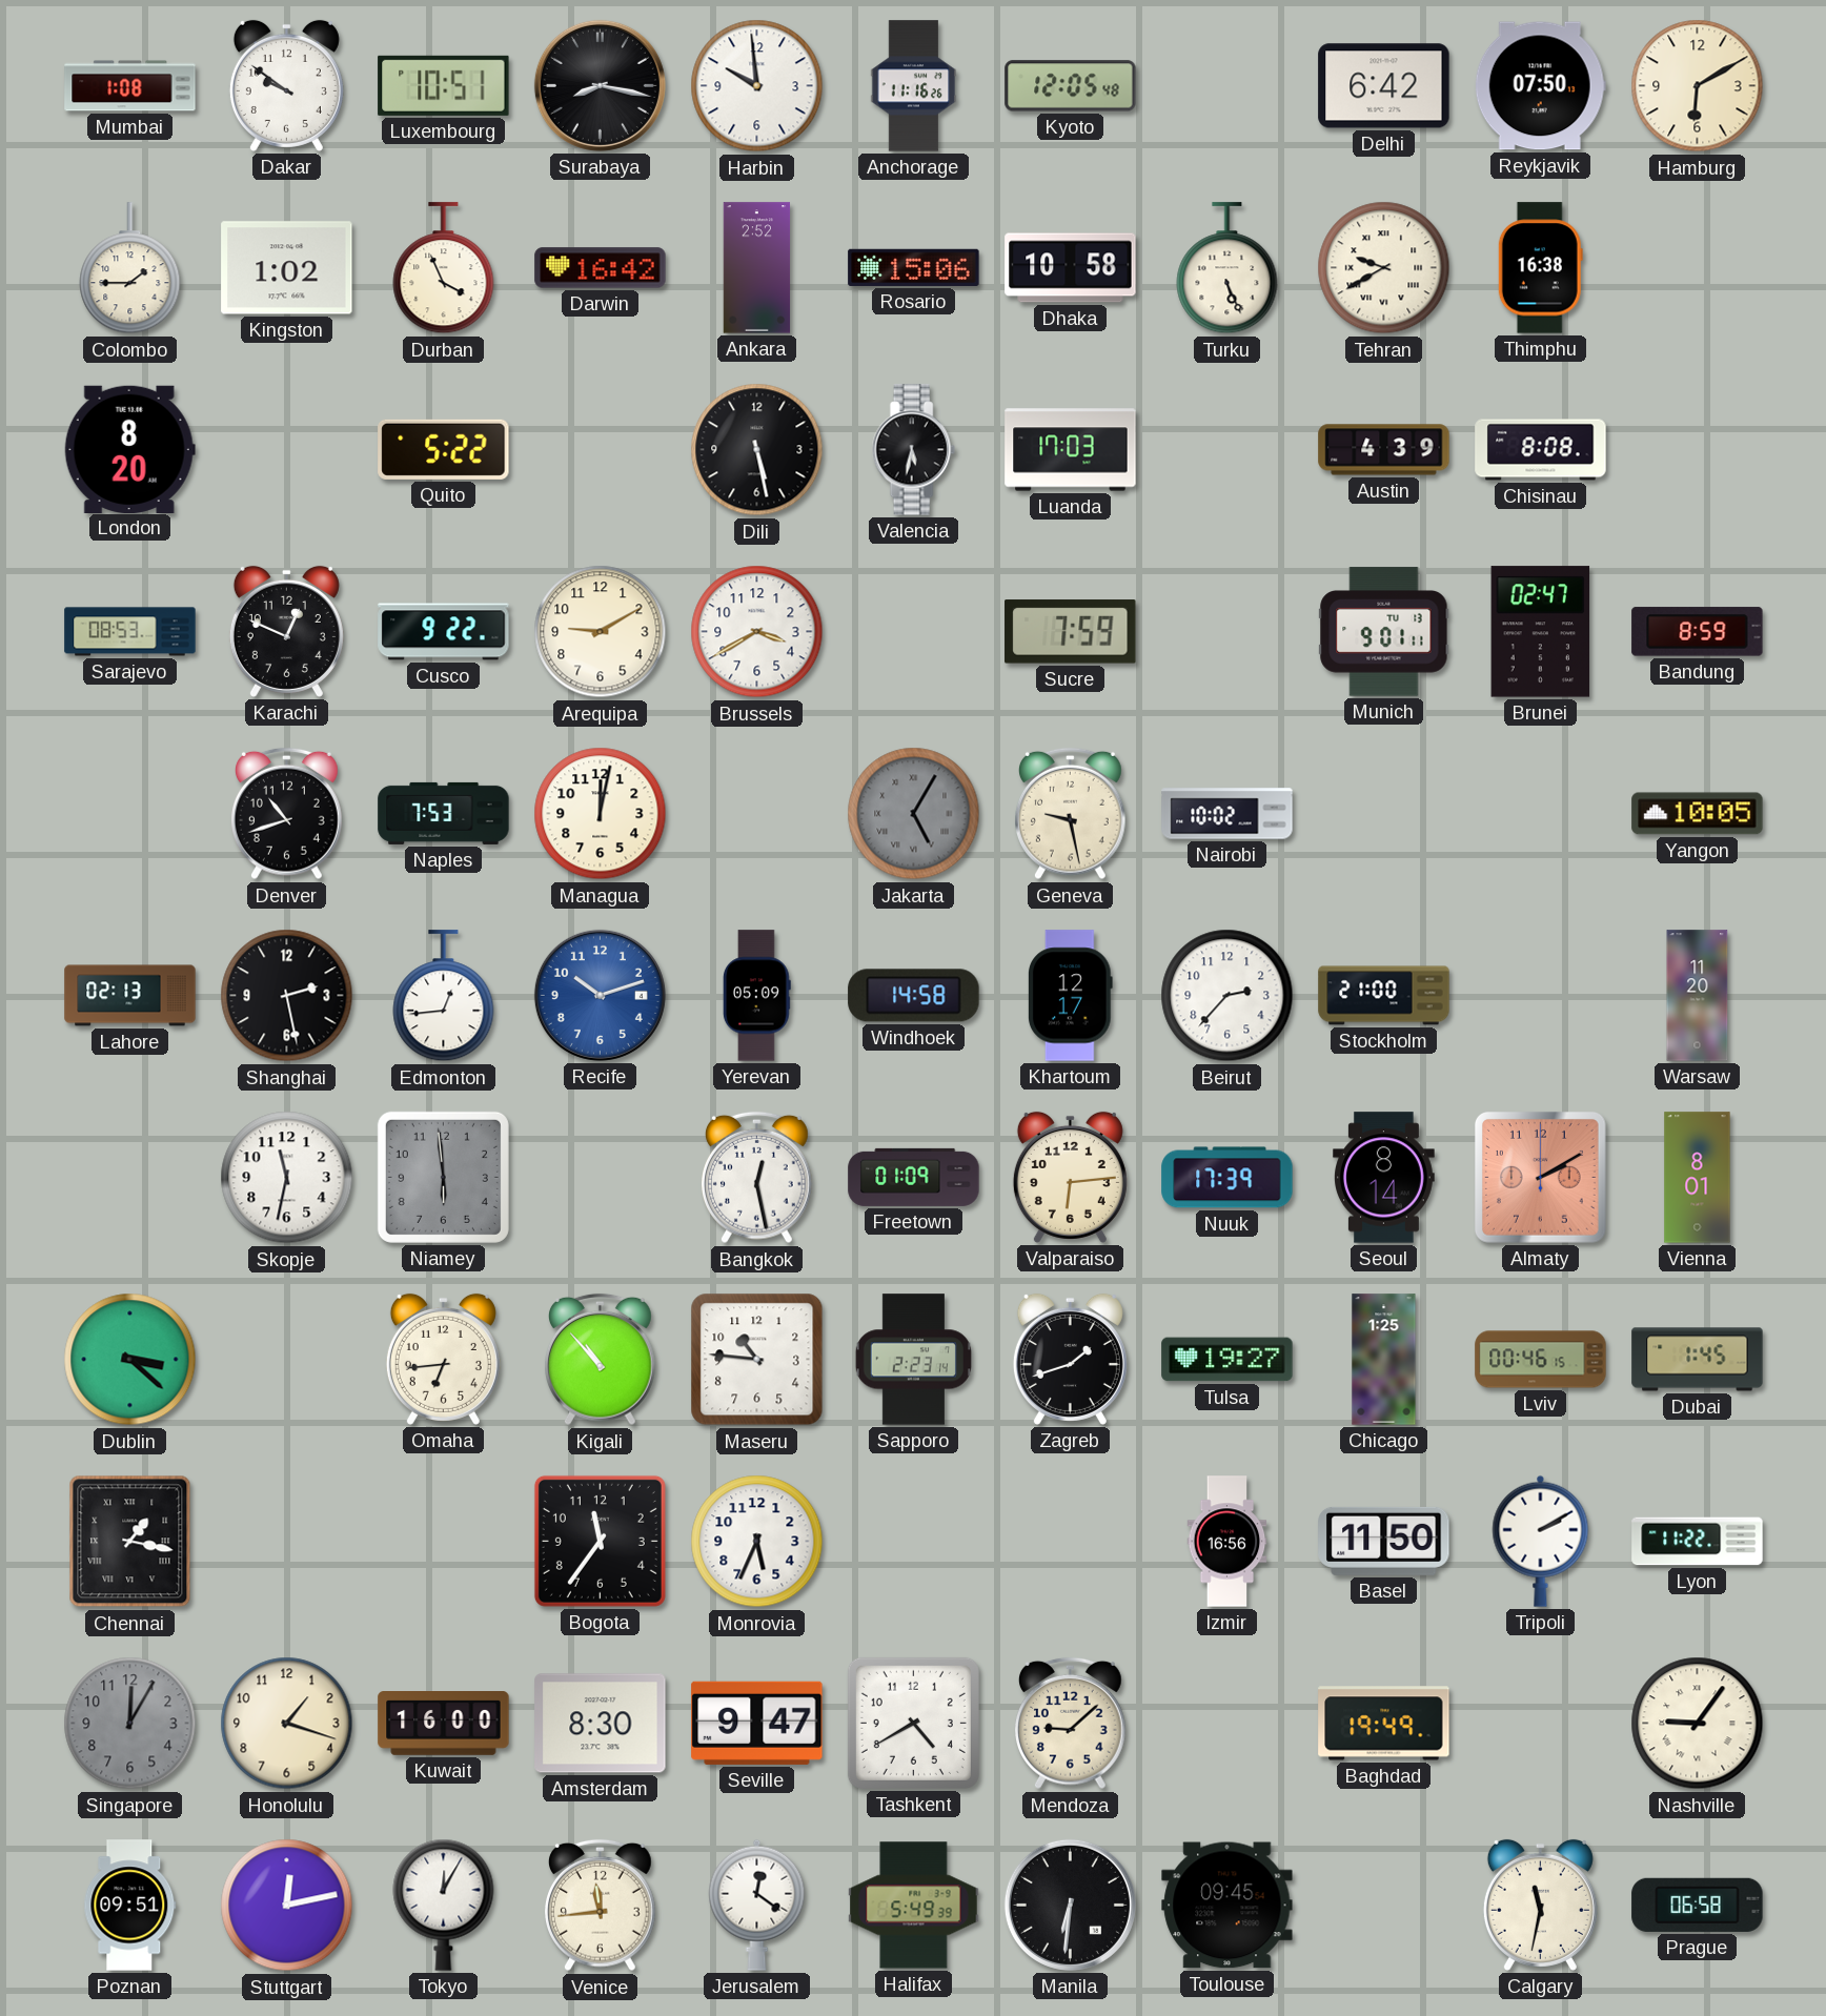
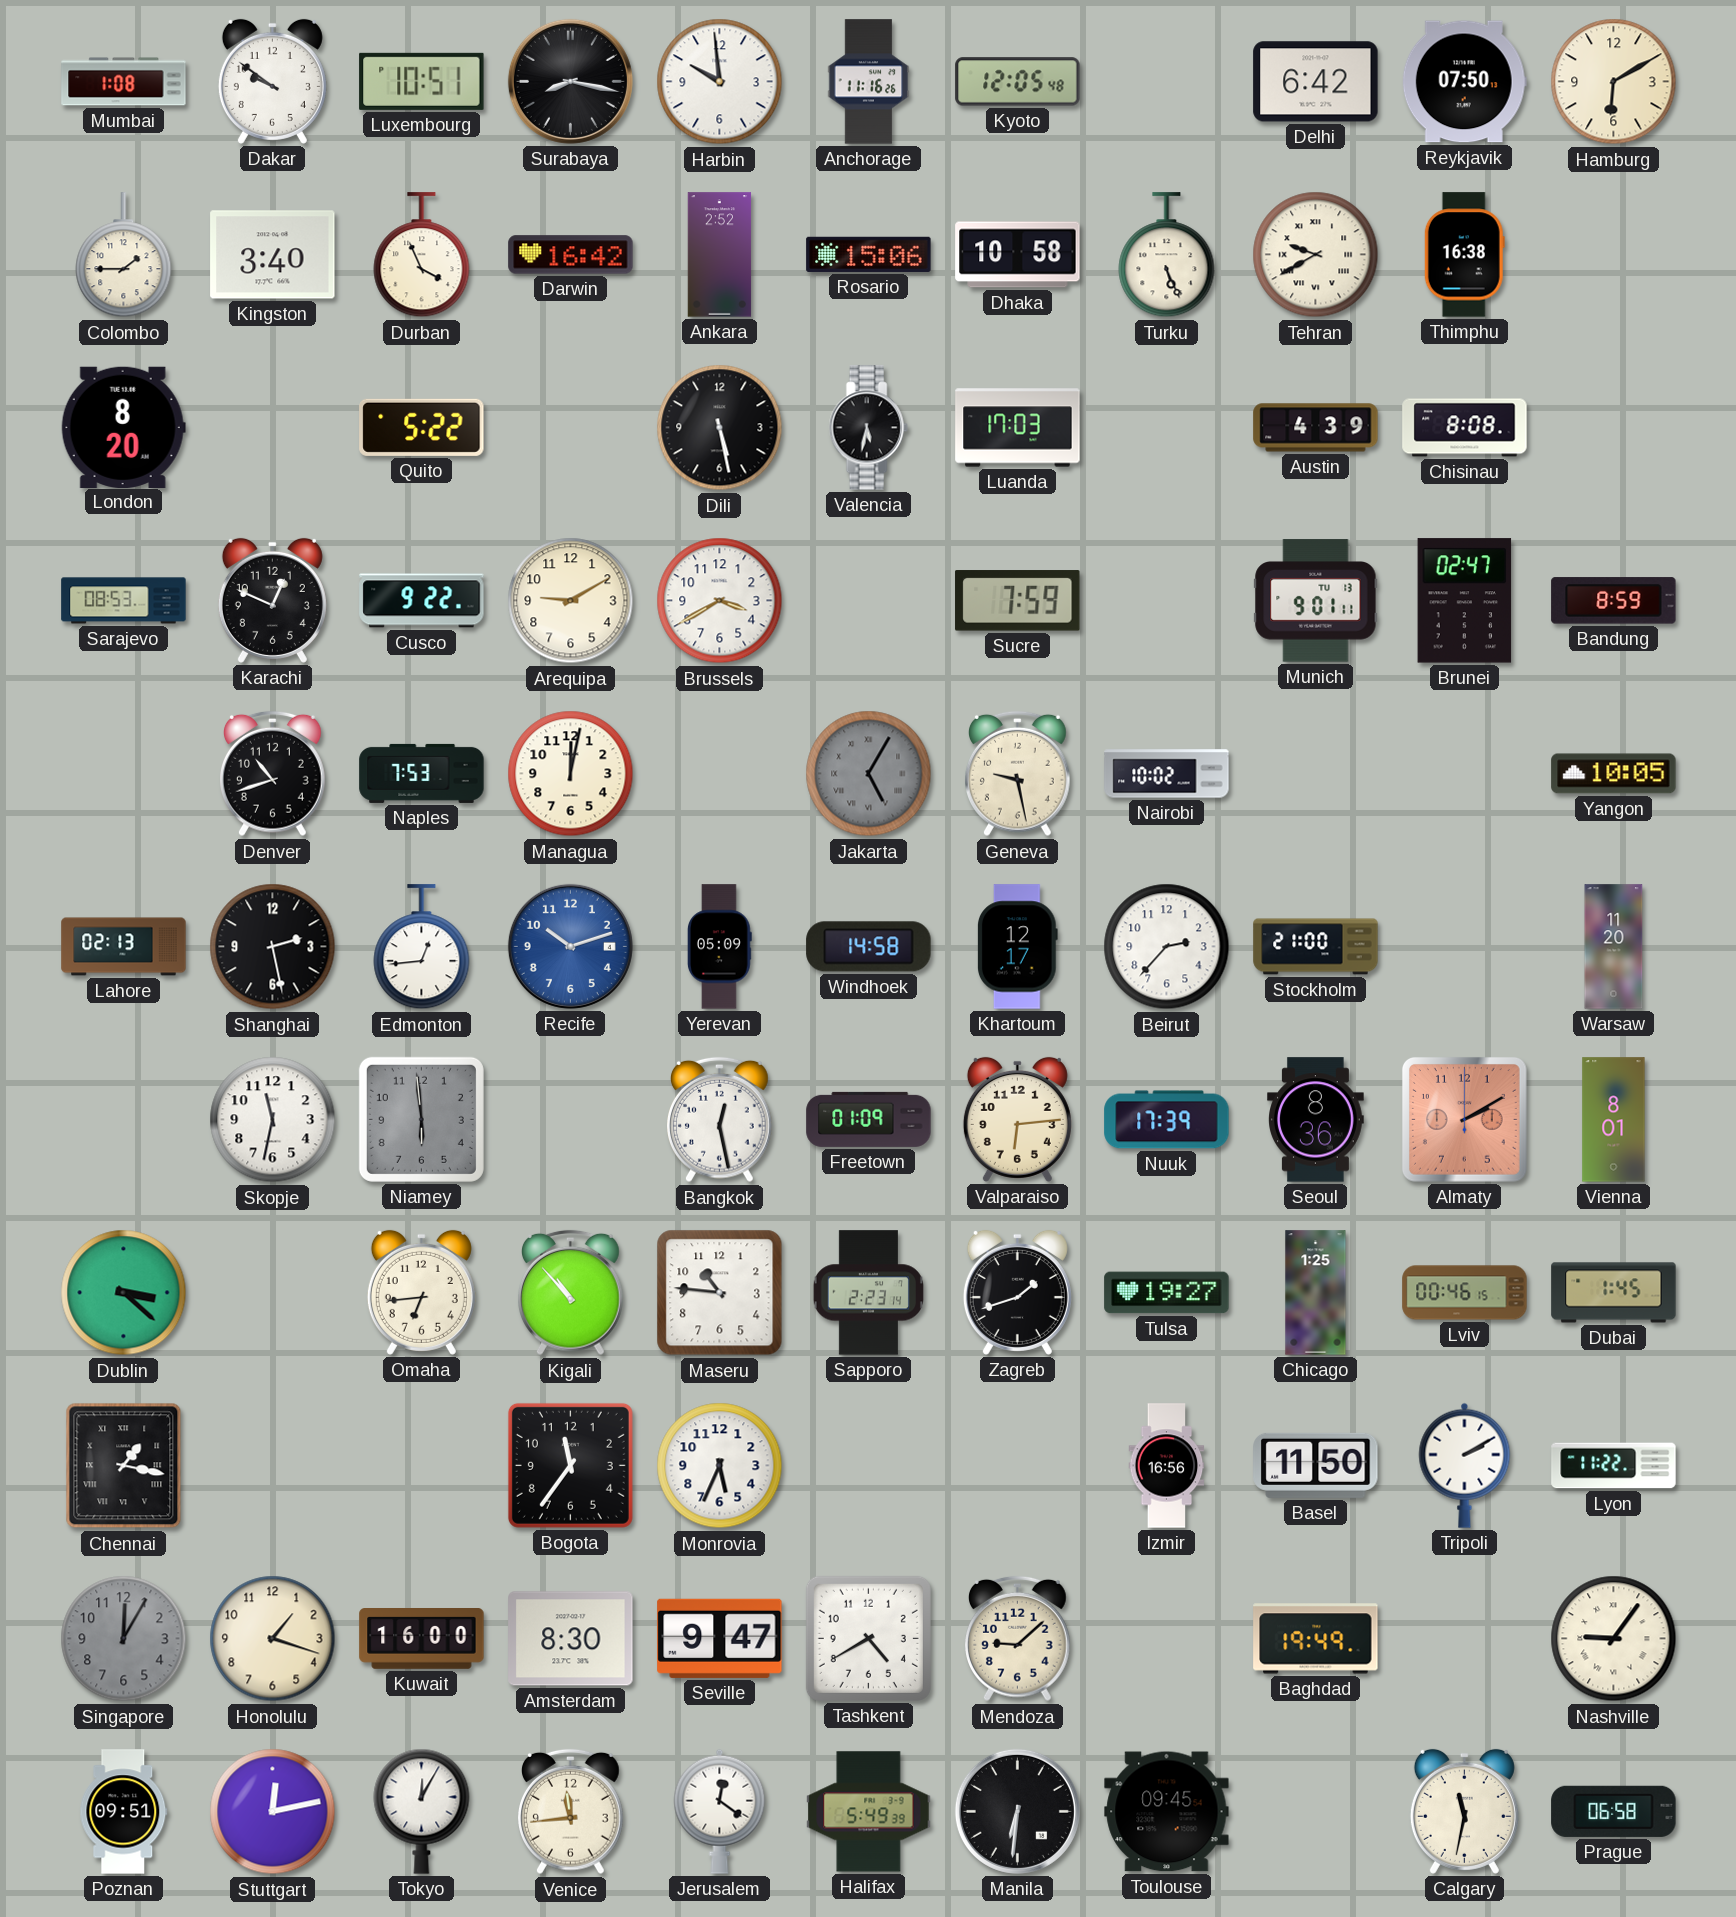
Kingston: 1:02 -> 3:40 (273, 255)
Seoul: 8:14 -> 8:36 (1316, 1120)
